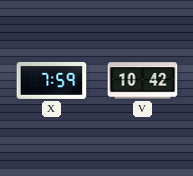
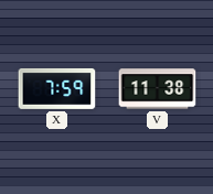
V: 10:42 -> 11:38 (158, 89)
